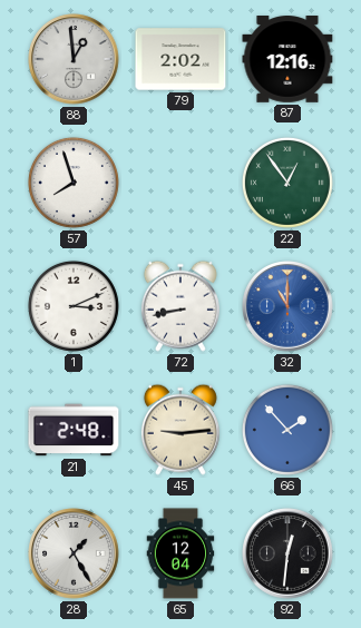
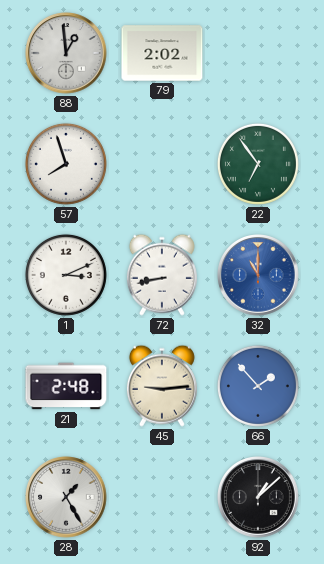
87: 12:16 -> none (287, 60)
22: 12:54 -> 6:54 (258, 164)
65: 12:04 -> none (180, 553)
92: 12:31 -> 1:08 (258, 497)
